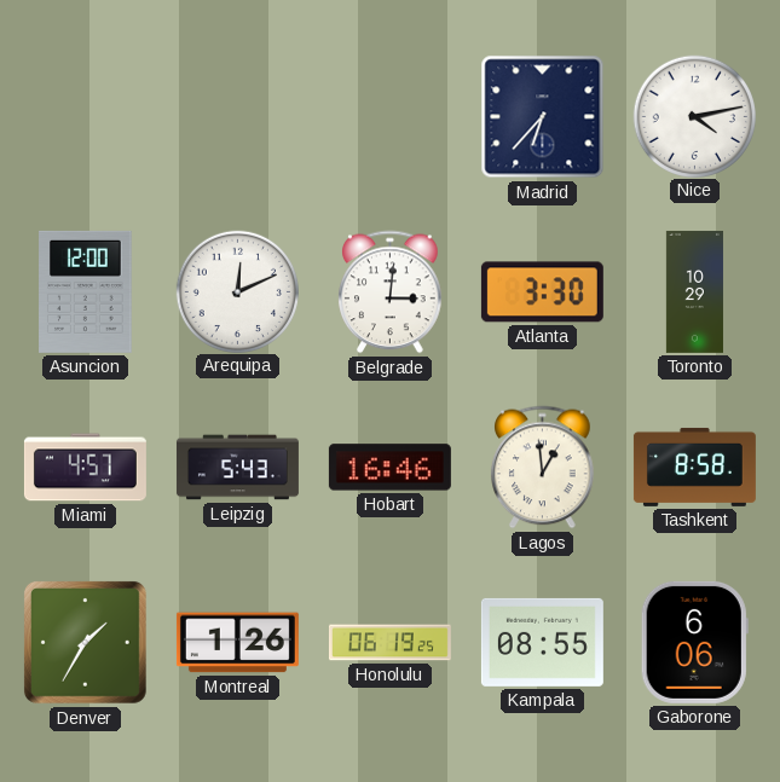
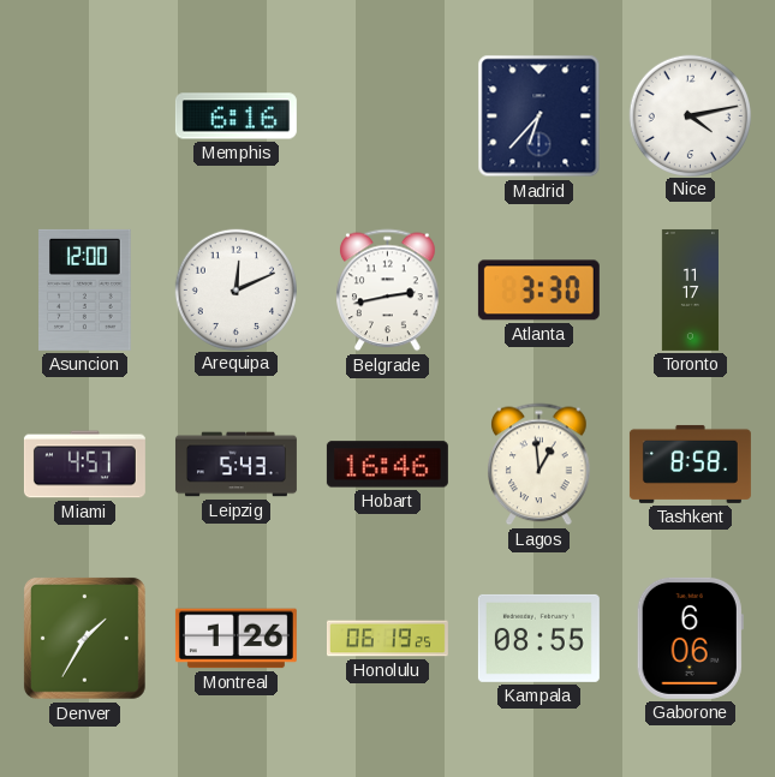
Memphis: none -> 6:16 (236, 116)
Belgrade: 3:01 -> 2:43 (388, 291)
Toronto: 10:29 -> 11:17 (690, 289)
